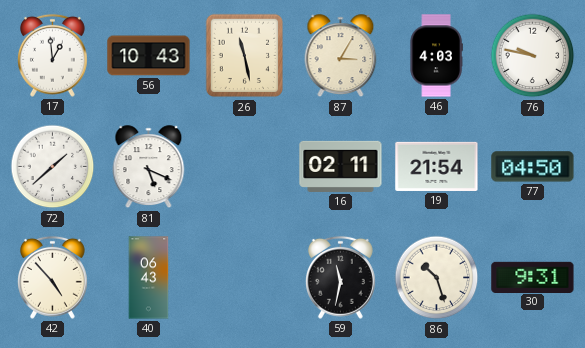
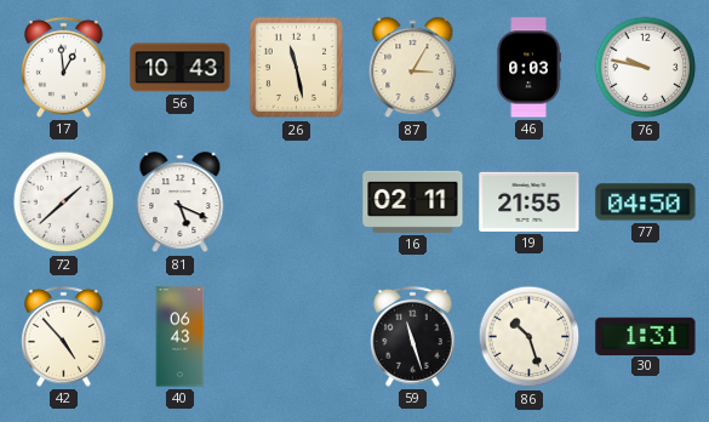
46: 4:03 -> 0:03 (528, 68)
19: 21:54 -> 21:55 (530, 201)
59: 11:32 -> 11:27 (412, 336)
30: 9:31 -> 1:31 (646, 336)
